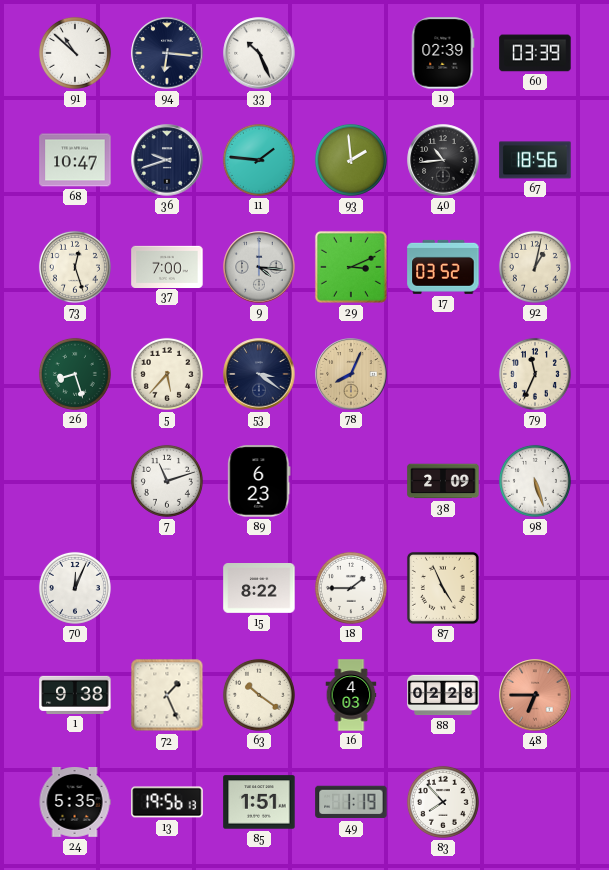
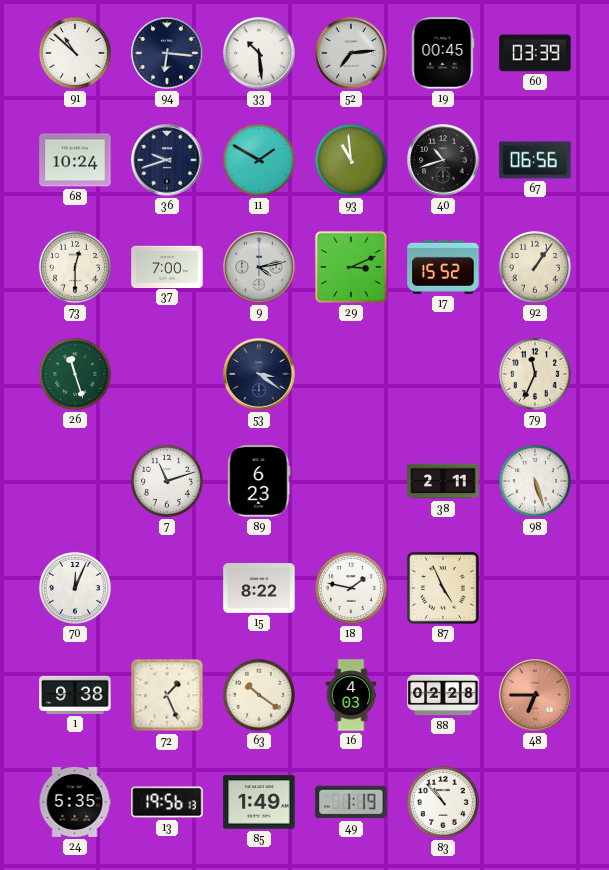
33: 10:26 -> 10:29 (259, 53)
52: none -> 7:14 (351, 53)
19: 02:39 -> 00:45 (443, 53)
68: 10:47 -> 10:24 (75, 160)
11: 1:46 -> 1:50 (259, 160)
93: 1:59 -> 10:59 (351, 160)
40: 10:44 -> 10:42 (443, 160)
67: 18:56 -> 06:56 (535, 160)
73: 12:27 -> 12:30 (75, 267)
9: 4:16 -> 4:13 (259, 267)
17: 03:52 -> 15:52 (443, 267)
92: 1:02 -> 1:06 (535, 267)
26: 8:27 -> 11:27 (75, 374)
5: 5:37 -> none (167, 374)
78: 8:04 -> none (351, 374)
38: 2:09 -> 2:11 (443, 481)
18: 1:45 -> 1:47 (351, 588)
85: 1:51 -> 1:49 (259, 802)
83: 7:53 -> 10:53 (443, 802)
